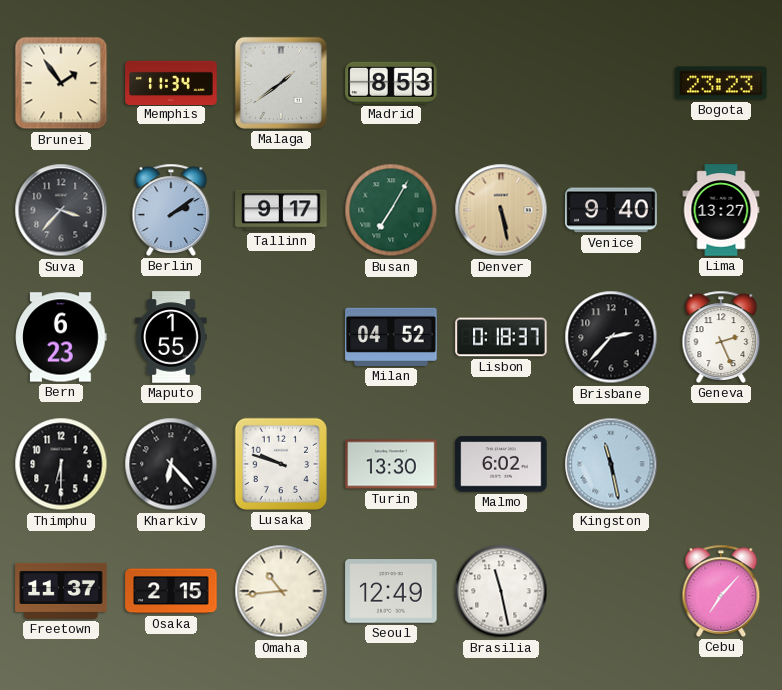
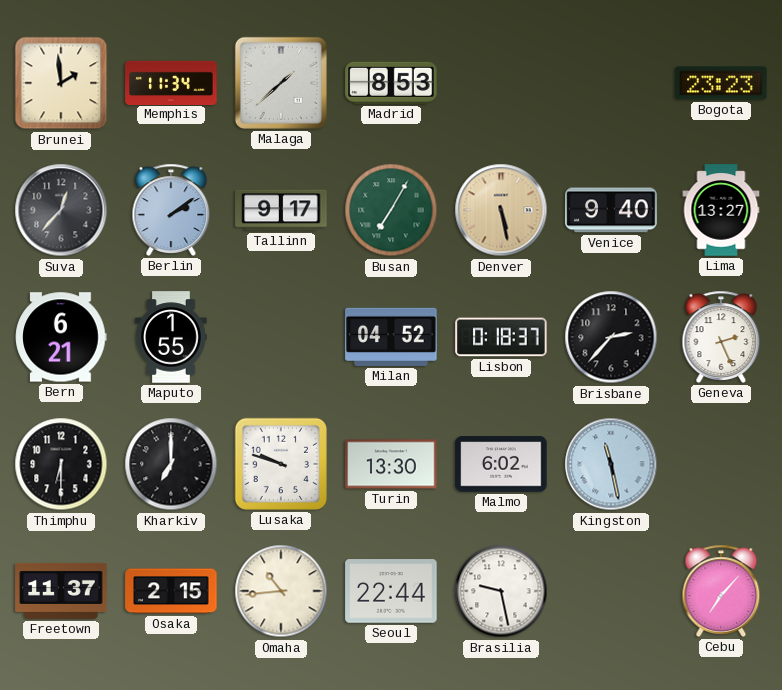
Brunei: 1:54 -> 1:59 (61, 83)
Malaga: 1:39 -> 1:38 (281, 83)
Suva: 3:37 -> 12:37 (61, 210)
Bern: 6:23 -> 6:21 (61, 337)
Kharkiv: 6:23 -> 7:00 (171, 464)
Seoul: 12:49 -> 22:44 (391, 591)
Brasilia: 11:28 -> 9:28 (501, 591)
